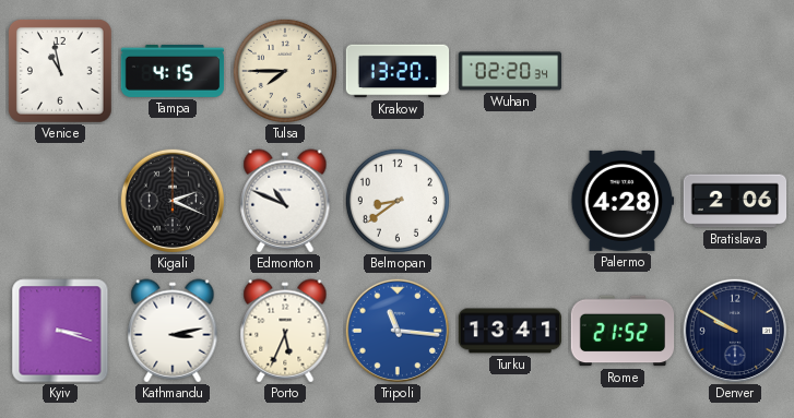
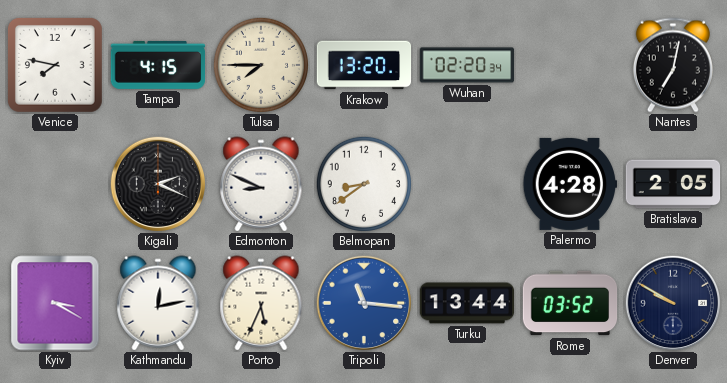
Venice: 10:58 -> 7:47 (55, 65)
Nantes: none -> 7:02 (673, 65)
Edmonton: 10:49 -> 8:49 (261, 184)
Bratislava: 2:06 -> 2:05 (673, 184)
Kyiv: 3:18 -> 3:20 (55, 303)
Kathmandu: 3:13 -> 12:13 (158, 303)
Turku: 13:41 -> 13:44 (467, 303)
Rome: 21:52 -> 03:52 (570, 303)
